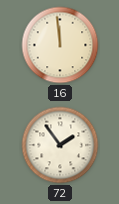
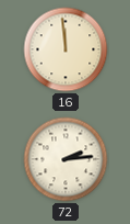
72: 1:54 -> 2:14 (66, 159)
